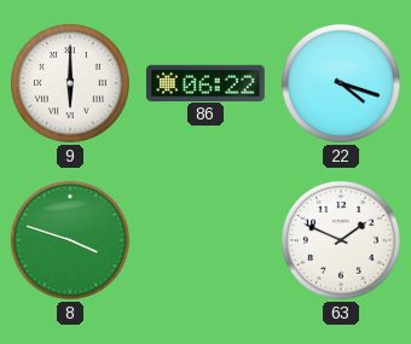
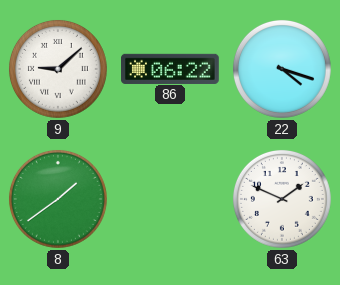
9: 6:00 -> 9:08 (58, 69)
8: 3:48 -> 1:39 (58, 199)
